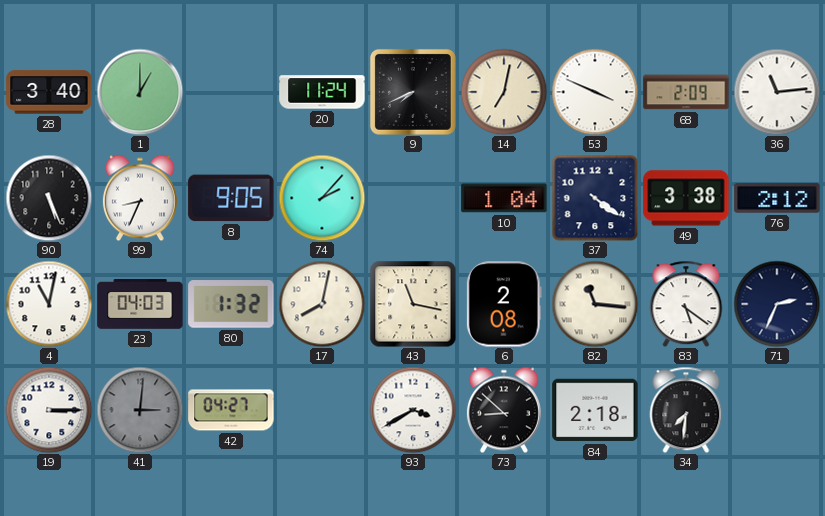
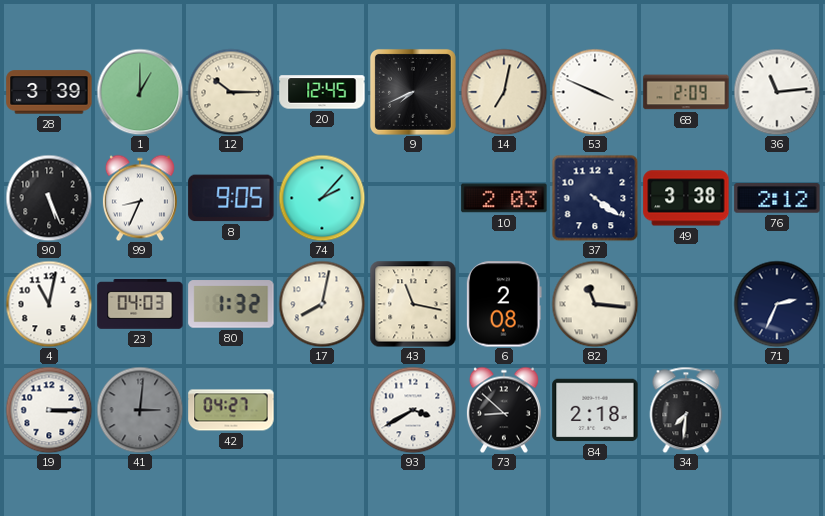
28: 3:40 -> 3:39 (49, 92)
12: none -> 10:15 (231, 92)
20: 11:24 -> 12:45 (322, 92)
10: 1:04 -> 2:03 (504, 198)
83: 5:21 -> none (686, 304)
